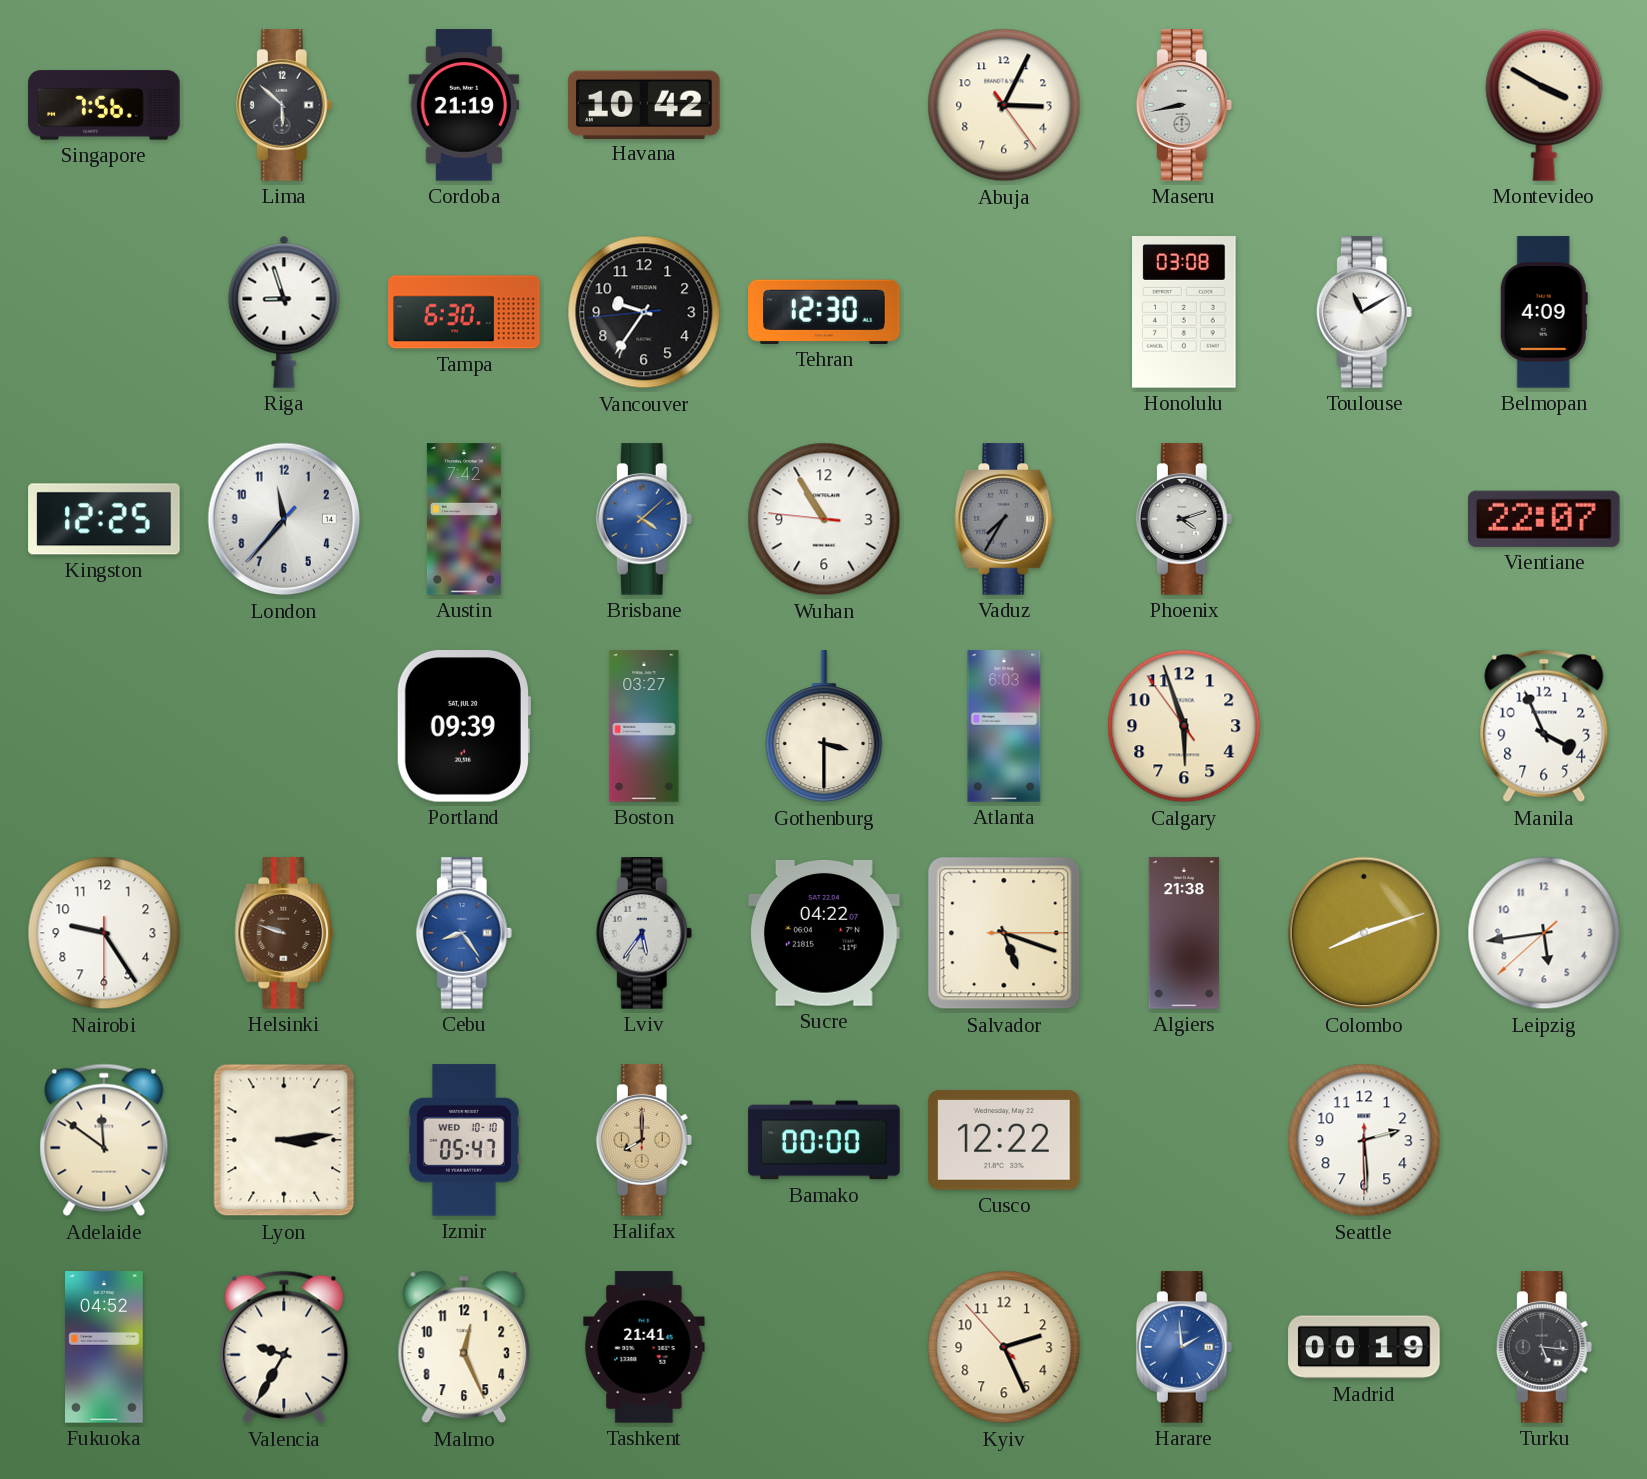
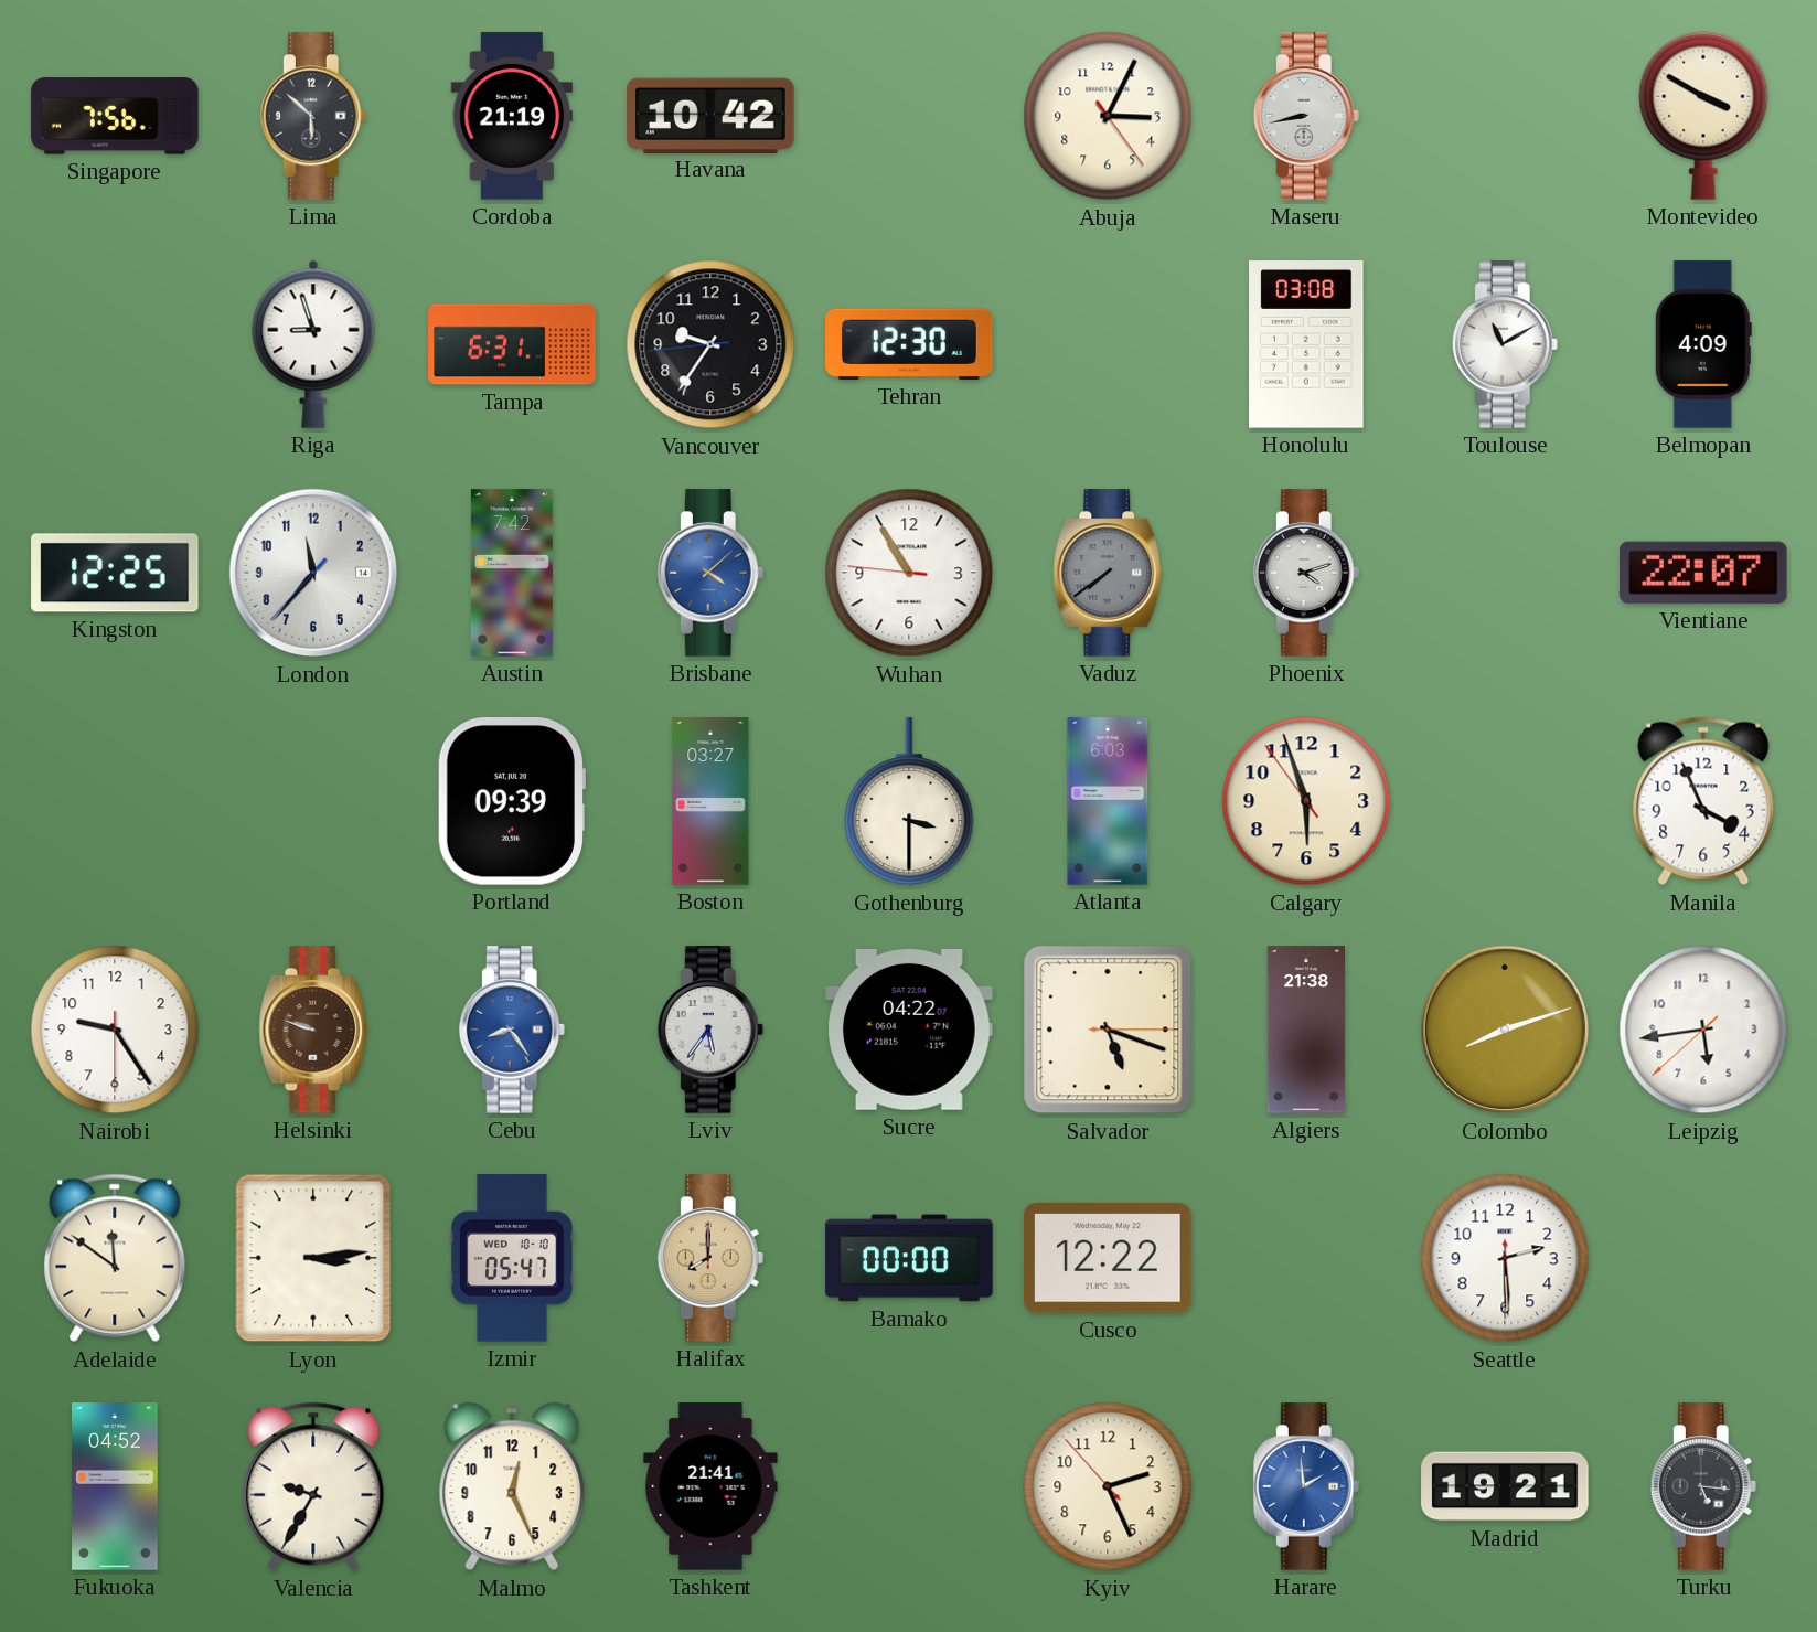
Tampa: 6:30 -> 6:31 (512, 344)
Vaduz: 7:35 -> 7:39 (1108, 573)
Madrid: 00:19 -> 19:21 (1505, 1486)
